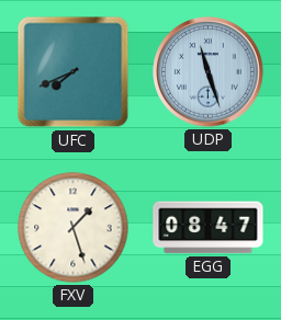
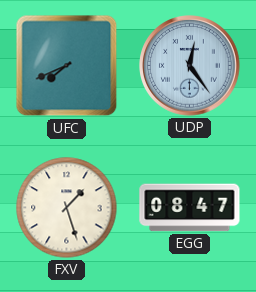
UDP: 11:27 -> 12:24 (190, 66)
